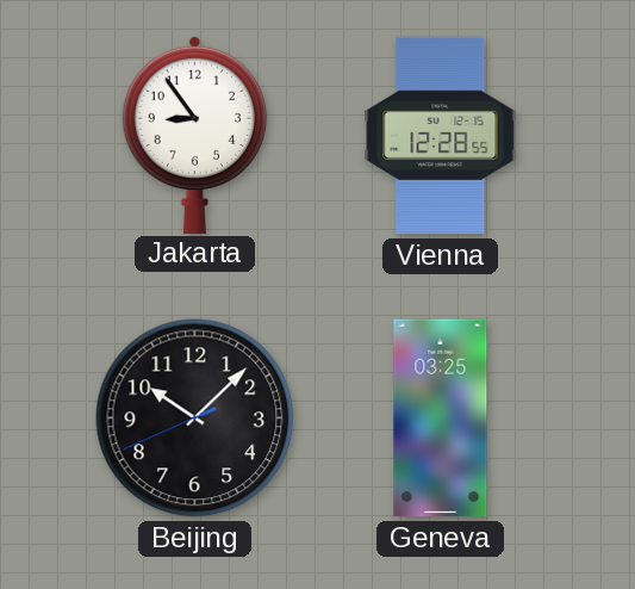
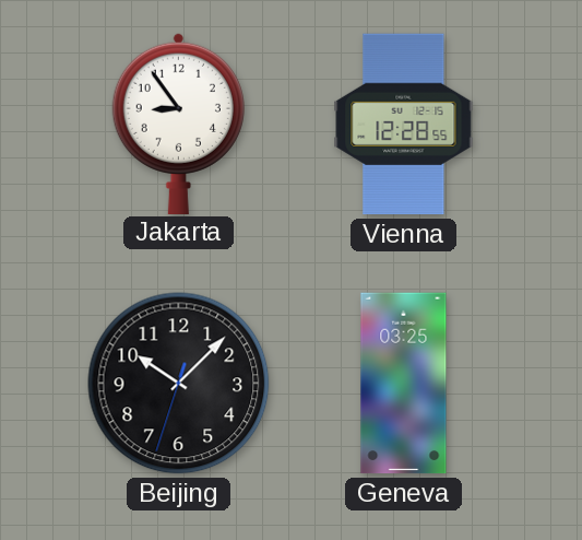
Beijing: 10:07:41 -> 10:07:33 (179, 384)
